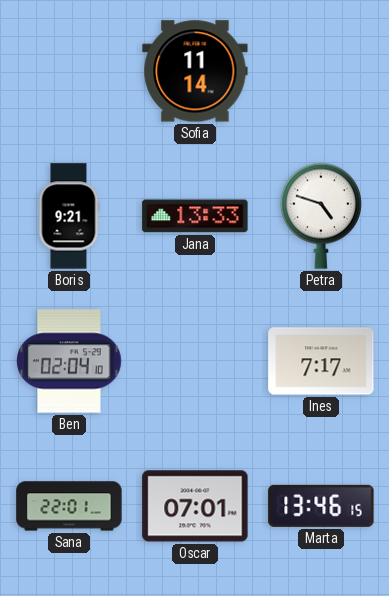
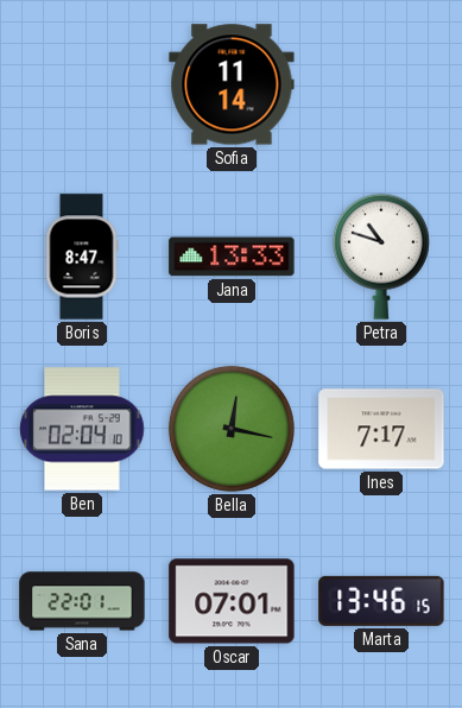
Boris: 9:21 -> 8:47 (82, 257)
Petra: 4:48 -> 10:48 (381, 257)
Bella: none -> 12:17 (232, 429)
